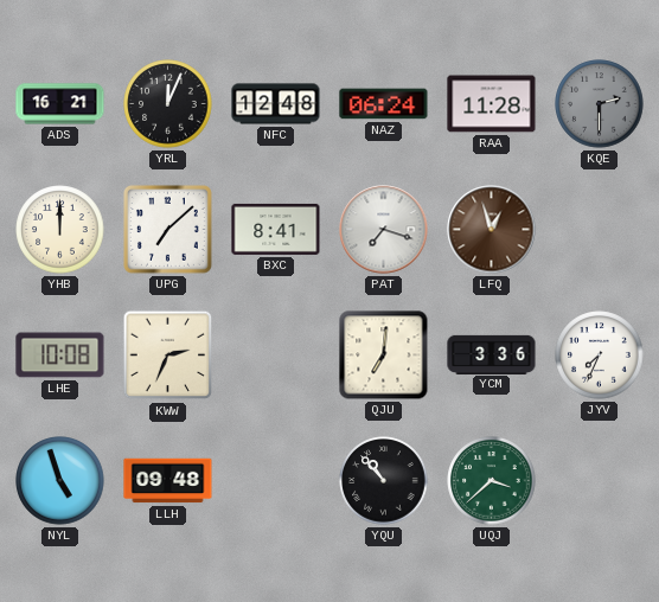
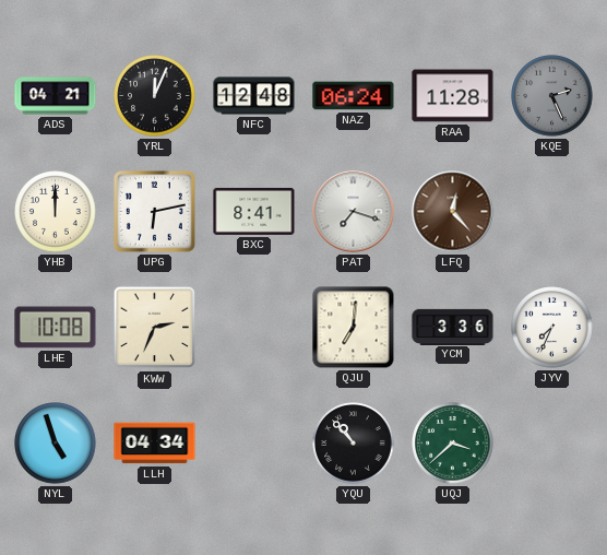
ADS: 16:21 -> 04:21 (56, 96)
KQE: 2:30 -> 2:26 (552, 96)
UPG: 7:08 -> 6:13 (154, 211)
LFQ: 12:57 -> 12:23 (453, 212)
LLH: 09:48 -> 04:34 (155, 444)
